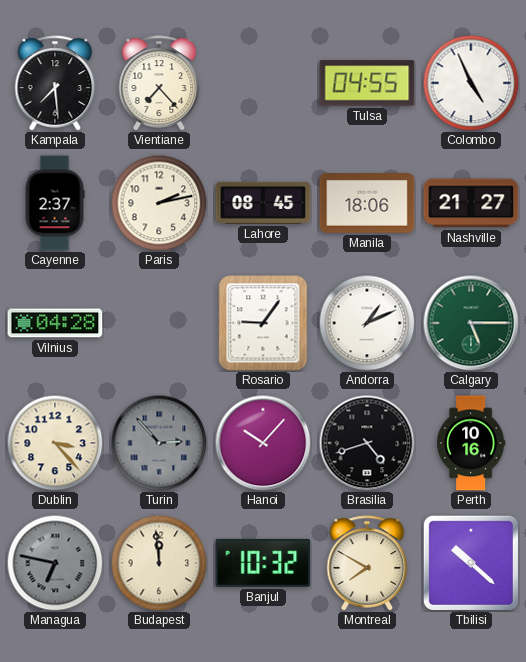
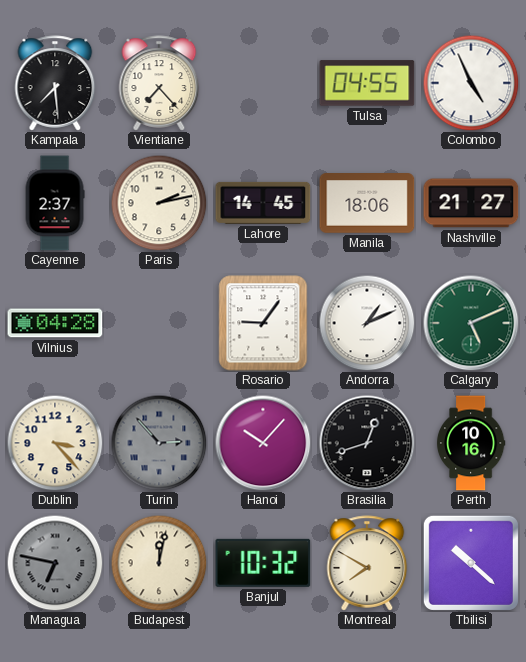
Lahore: 08:45 -> 14:45 (263, 203)
Calgary: 5:15 -> 5:11 (471, 323)
Brasilia: 4:42 -> 12:42 (367, 443)
Budapest: 11:59 -> 12:02 (159, 563)
